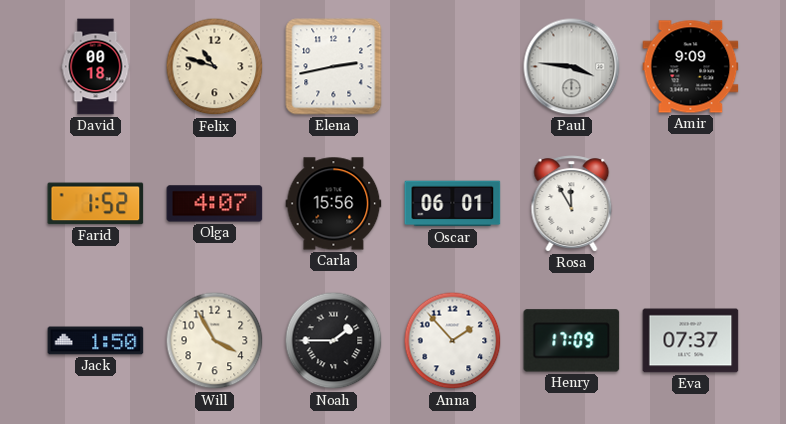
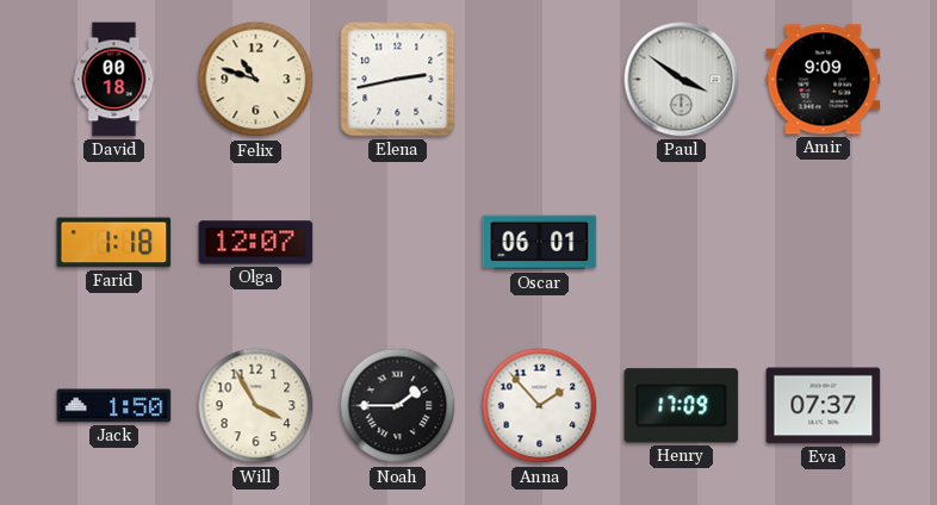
Paul: 3:46 -> 3:51 (682, 80)
Farid: 1:52 -> 1:18 (114, 243)
Olga: 4:07 -> 12:07 (256, 243)
Carla: 15:56 -> none (334, 204)
Rosa: 11:55 -> none (572, 204)
